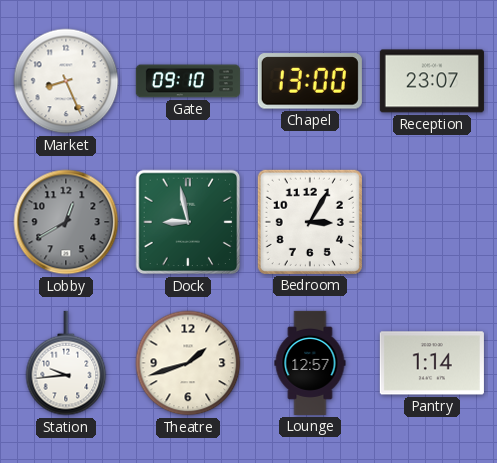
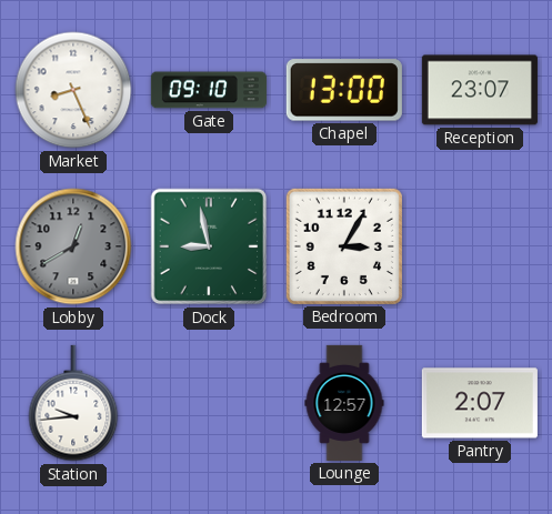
Theatre: 1:42 -> none (188, 363)
Pantry: 1:14 -> 2:07 (480, 403)
